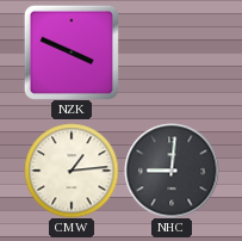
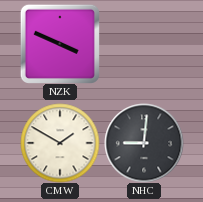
CMW: 1:14 -> 1:50 (60, 143)
